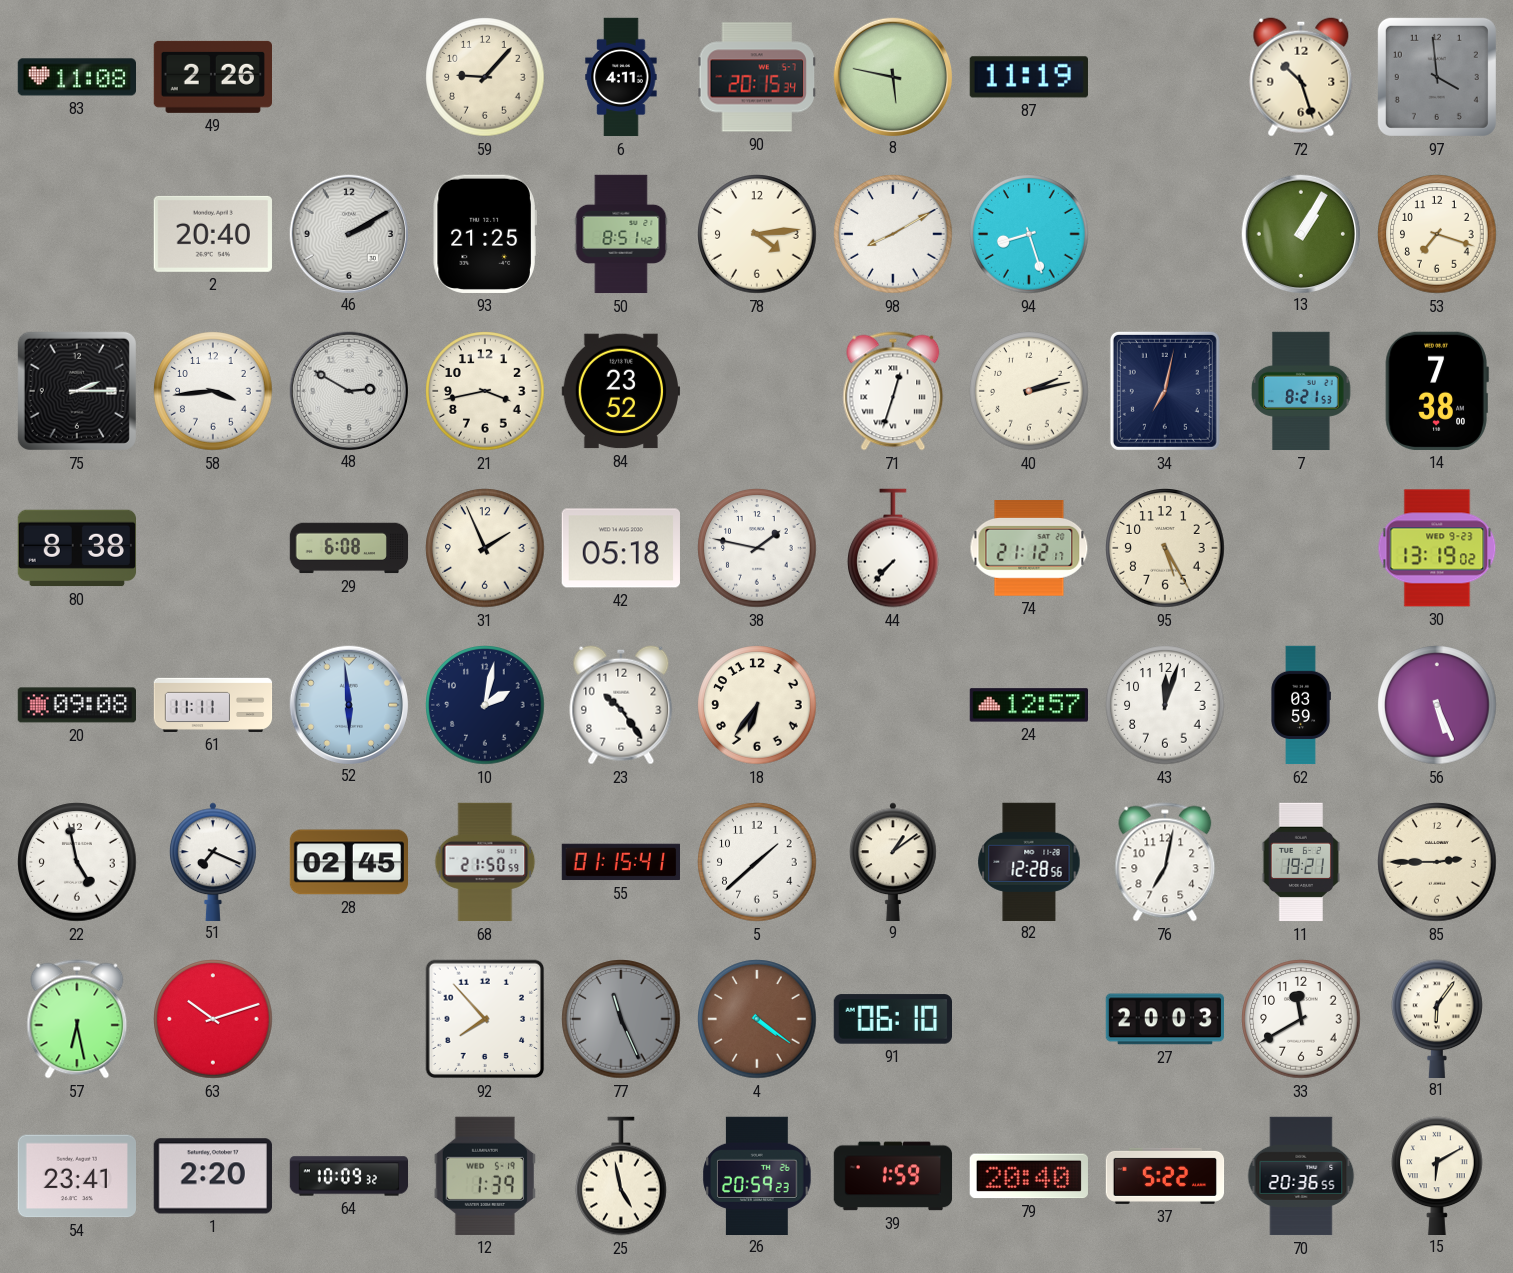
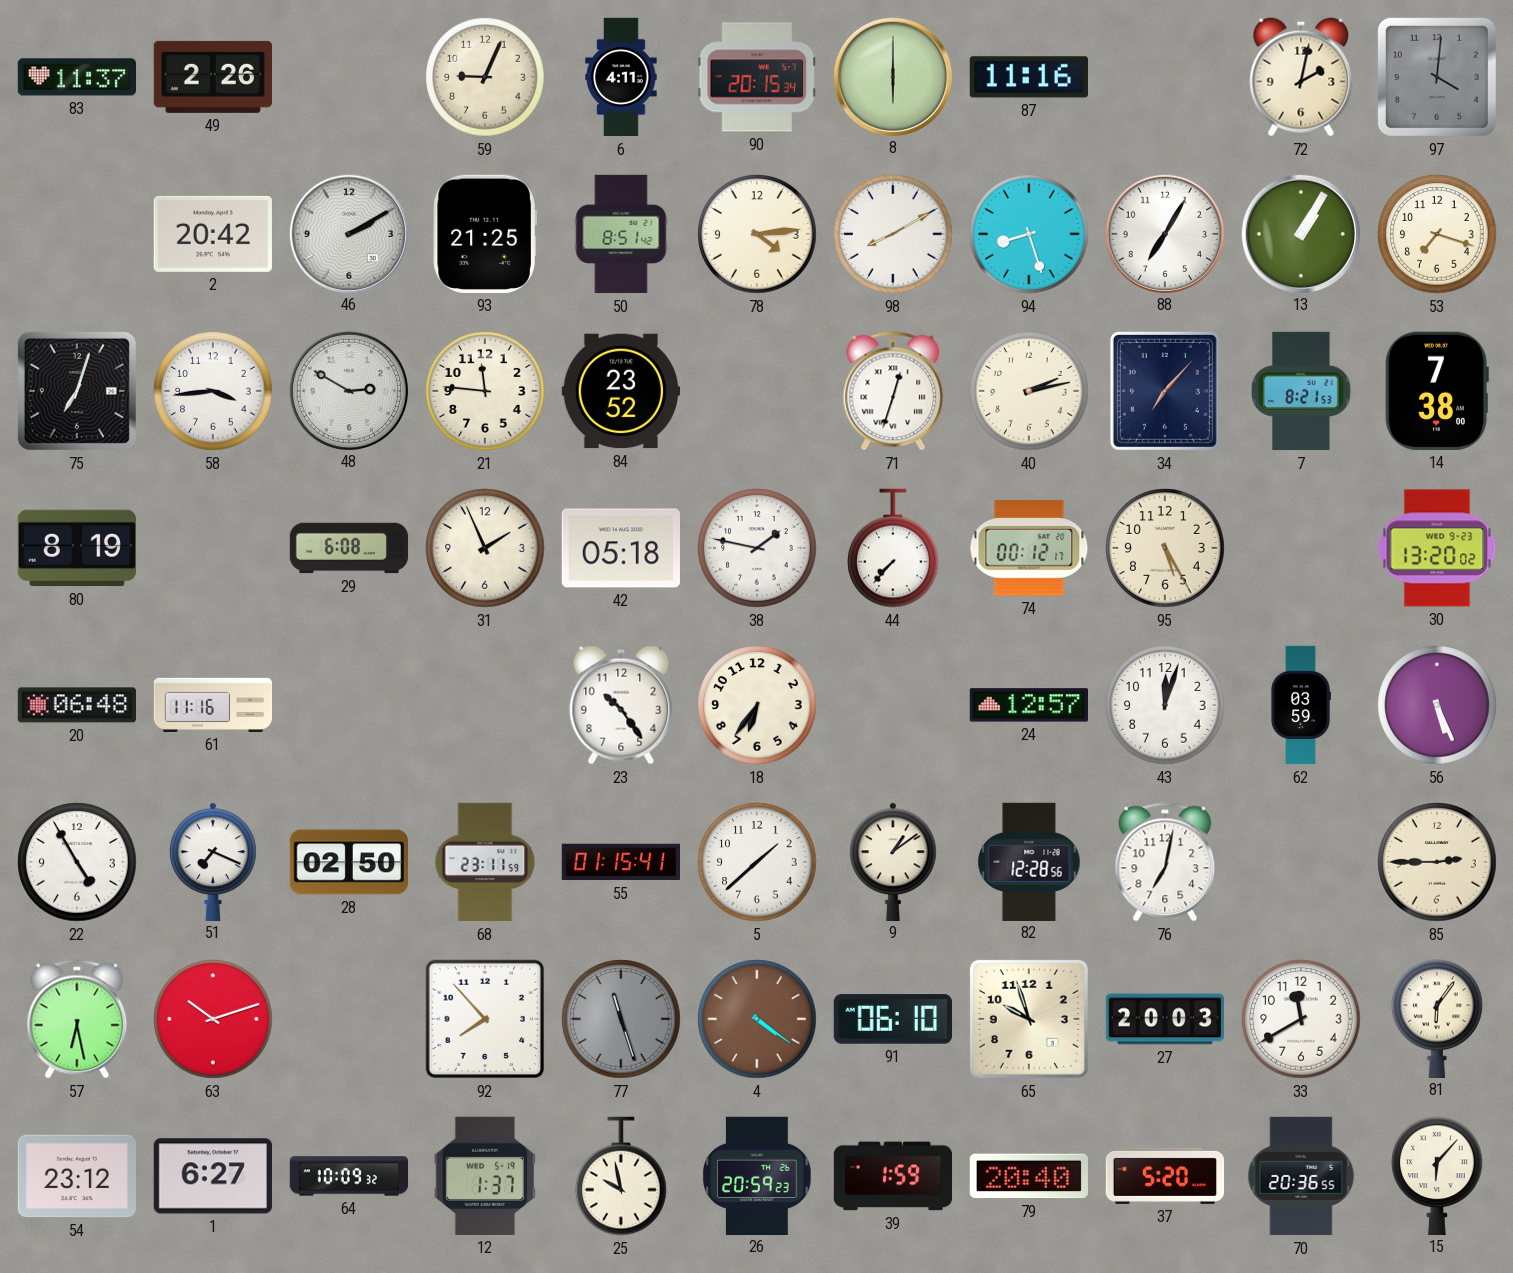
83: 11:08 -> 11:37 (77, 77)
59: 9:07 -> 9:04 (485, 77)
8: 5:47 -> 6:00 (892, 76)
87: 11:19 -> 11:16 (1029, 77)
72: 10:27 -> 2:02 (1301, 77)
97: 3:59 -> 4:01 (1437, 77)
2: 20:40 -> 20:42 (213, 234)
88: none -> 7:05 (1164, 233)
75: 2:15 -> 7:03 (77, 391)
21: 3:43 -> 11:46 (485, 391)
34: 7:02 -> 7:07 (1165, 391)
80: 8:38 -> 8:19 (76, 548)
74: 21:12 -> 00:12 (1029, 548)
30: 13:19 -> 13:20 (1437, 548)
20: 09:08 -> 06:48 (76, 705)
61: 11:11 -> 11:16 (213, 705)
52: 5:59 -> none (348, 704)
10: 2:02 -> none (485, 705)
22: 4:58 -> 4:55 (77, 862)
28: 02:45 -> 02:50 (349, 862)
68: 21:50 -> 23:11 (485, 862)
11: 19:21 -> none (1300, 862)
77: 11:26 -> 11:27 (621, 1019)
65: none -> 9:57 (1029, 1019)
54: 23:41 -> 23:12 (76, 1176)
1: 2:20 -> 6:27 (213, 1176)
12: 1:39 -> 1:37 (485, 1176)
25: 4:58 -> 9:58 (621, 1176)
37: 5:22 -> 5:20 (1165, 1176)
15: 6:10 -> 6:07 (1437, 1175)
